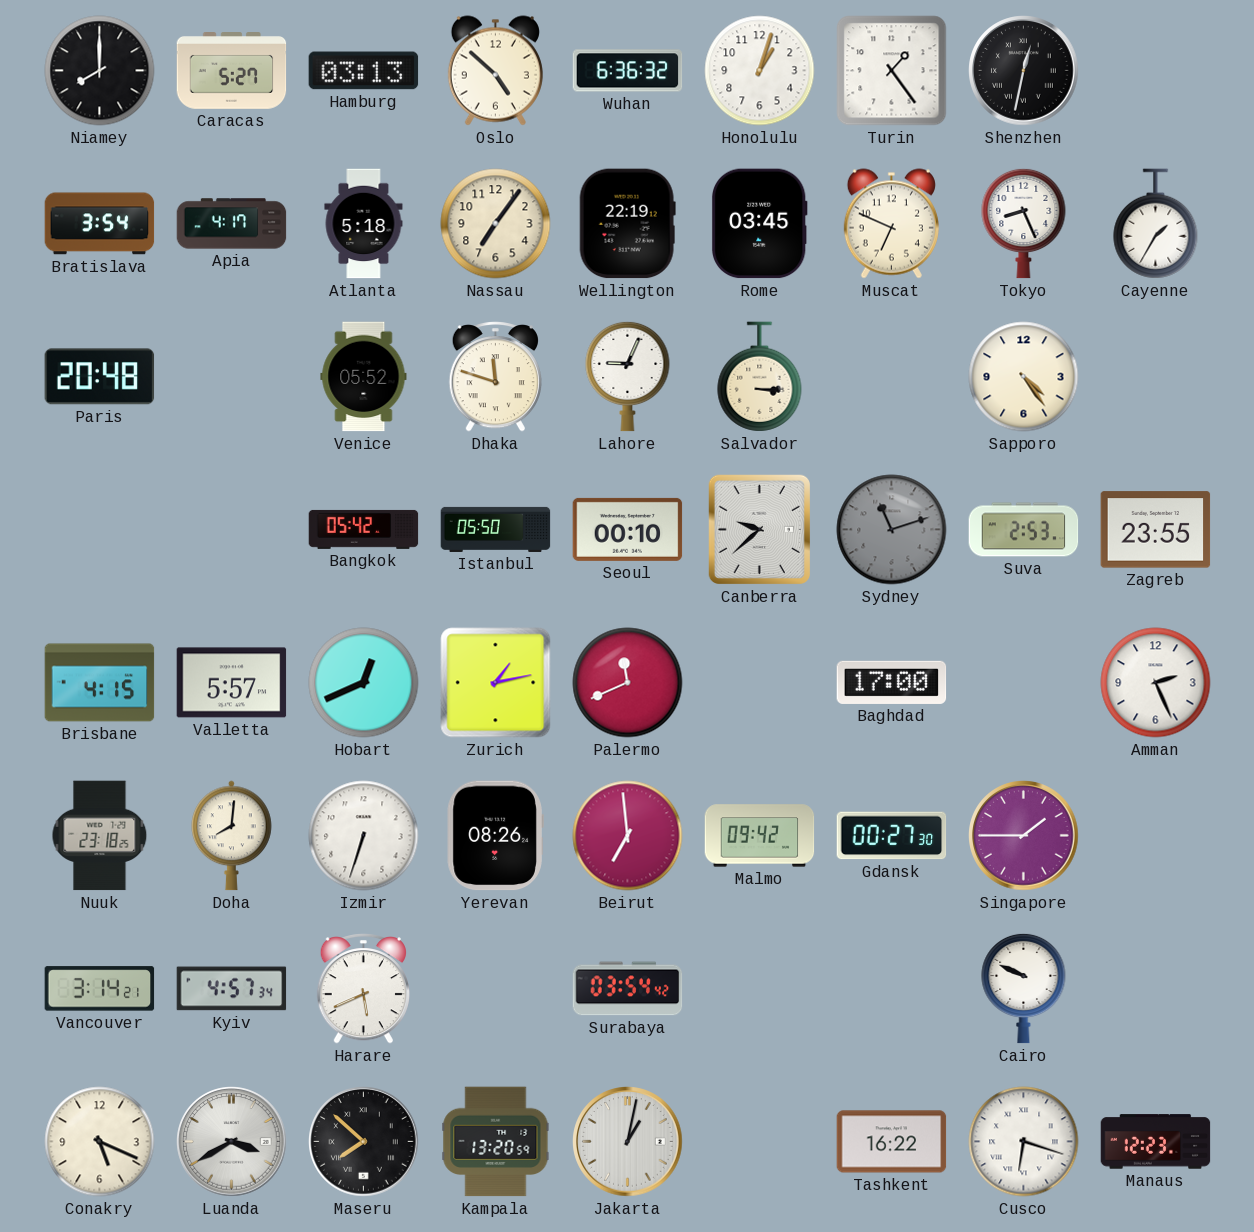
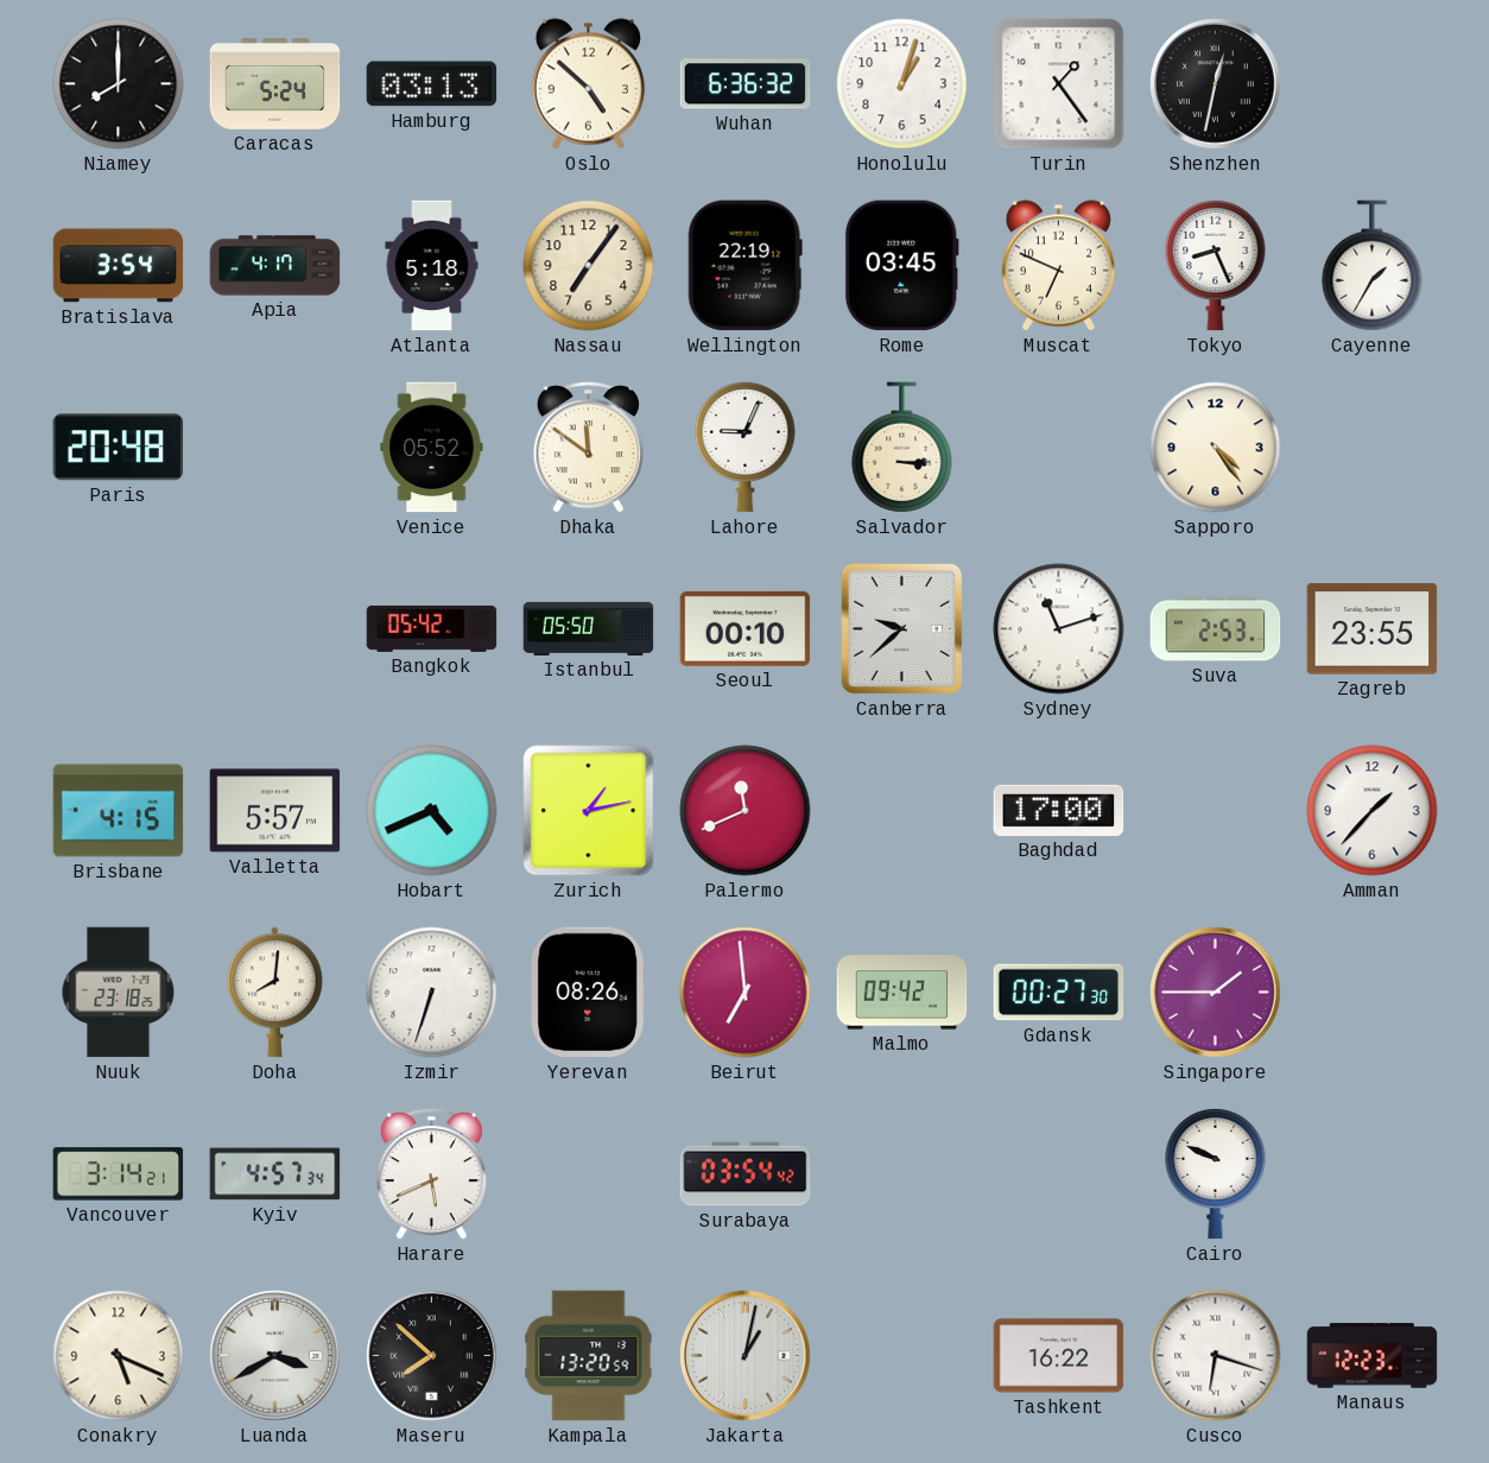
Caracas: 5:27 -> 5:24 (275, 84)
Dhaka: 11:48 -> 11:51 (588, 448)
Sydney dial: grey -> white (1059, 629)
Hobart: 12:41 -> 4:41 (432, 811)
Amman: 2:26 -> 1:37 (1373, 811)
